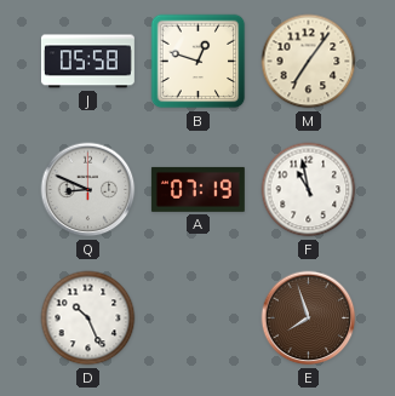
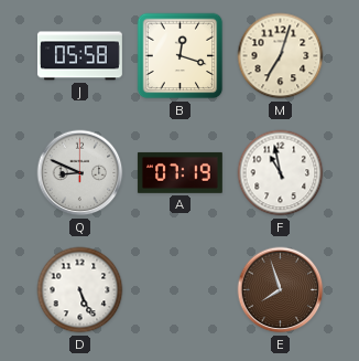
B: 12:48 -> 12:18 (181, 56)
M: 7:06 -> 7:03 (281, 56)
D: 10:26 -> 5:26 (80, 290)
